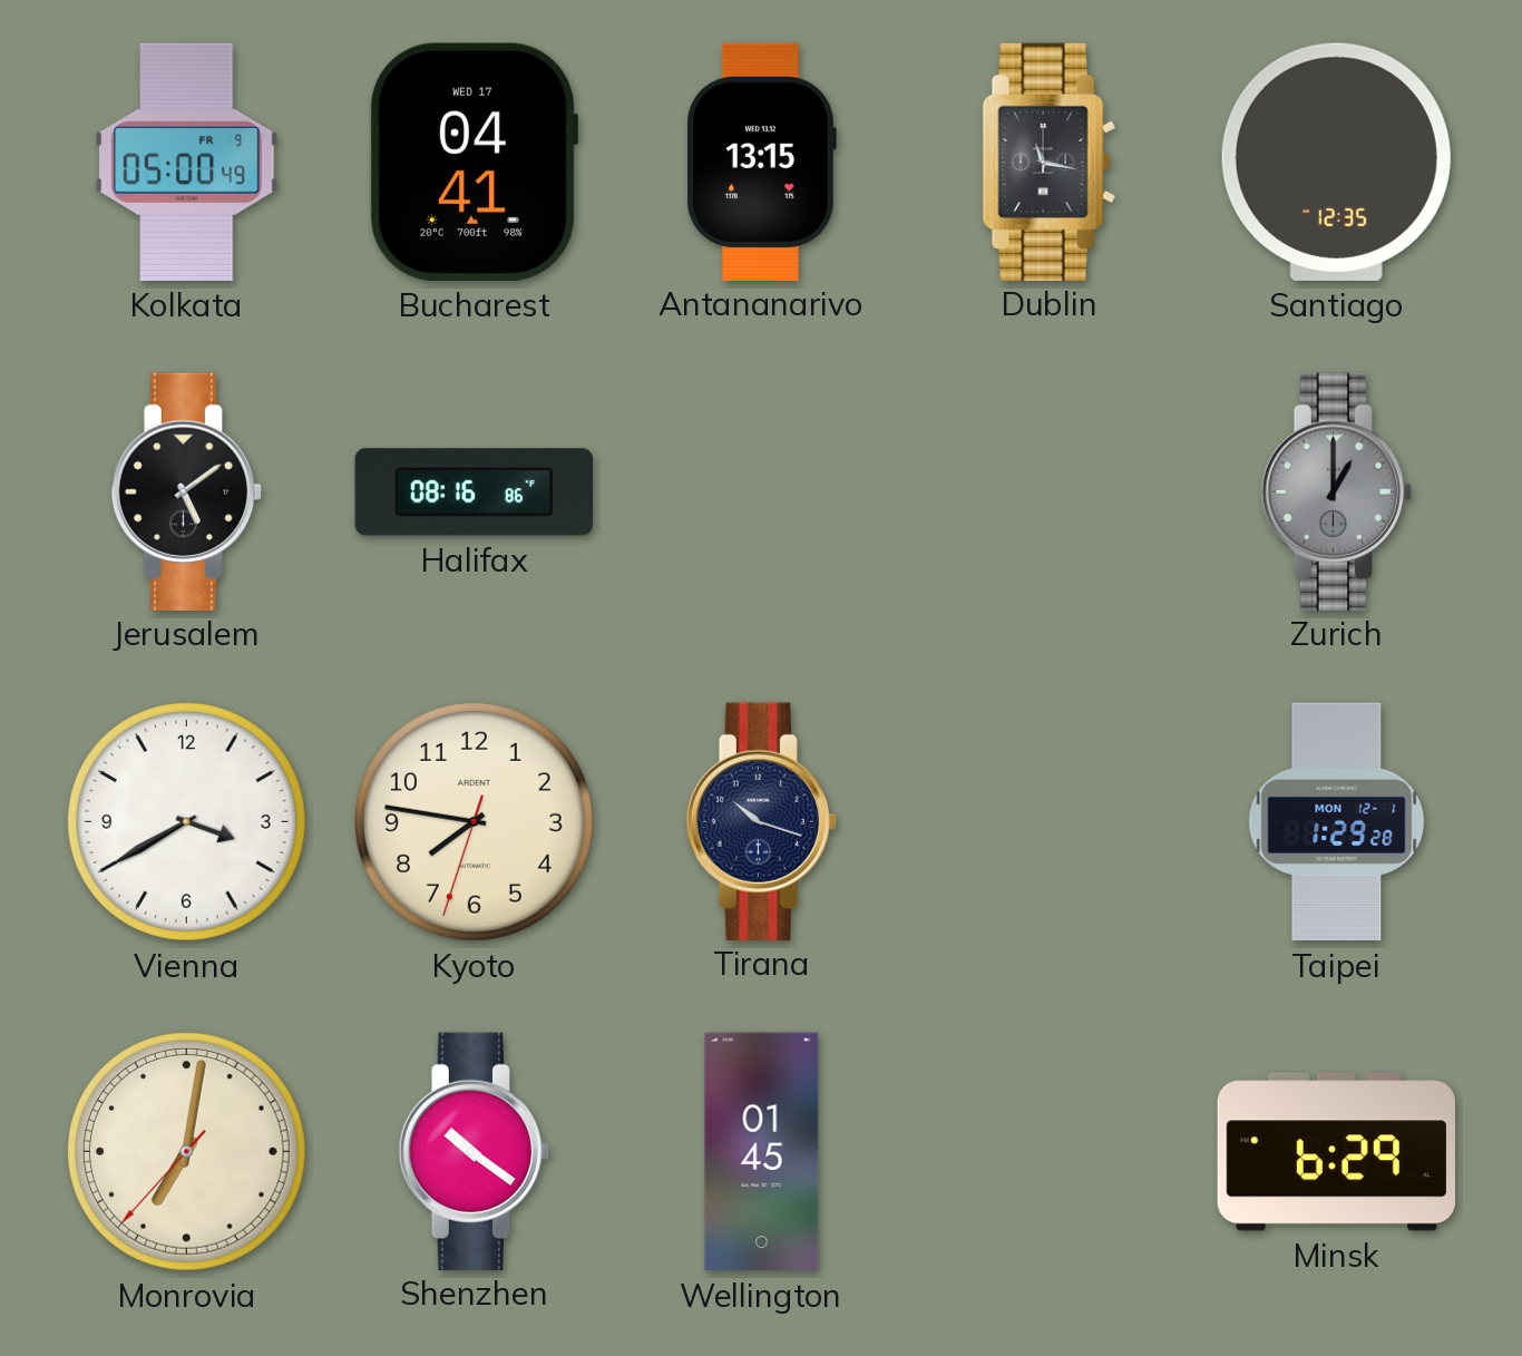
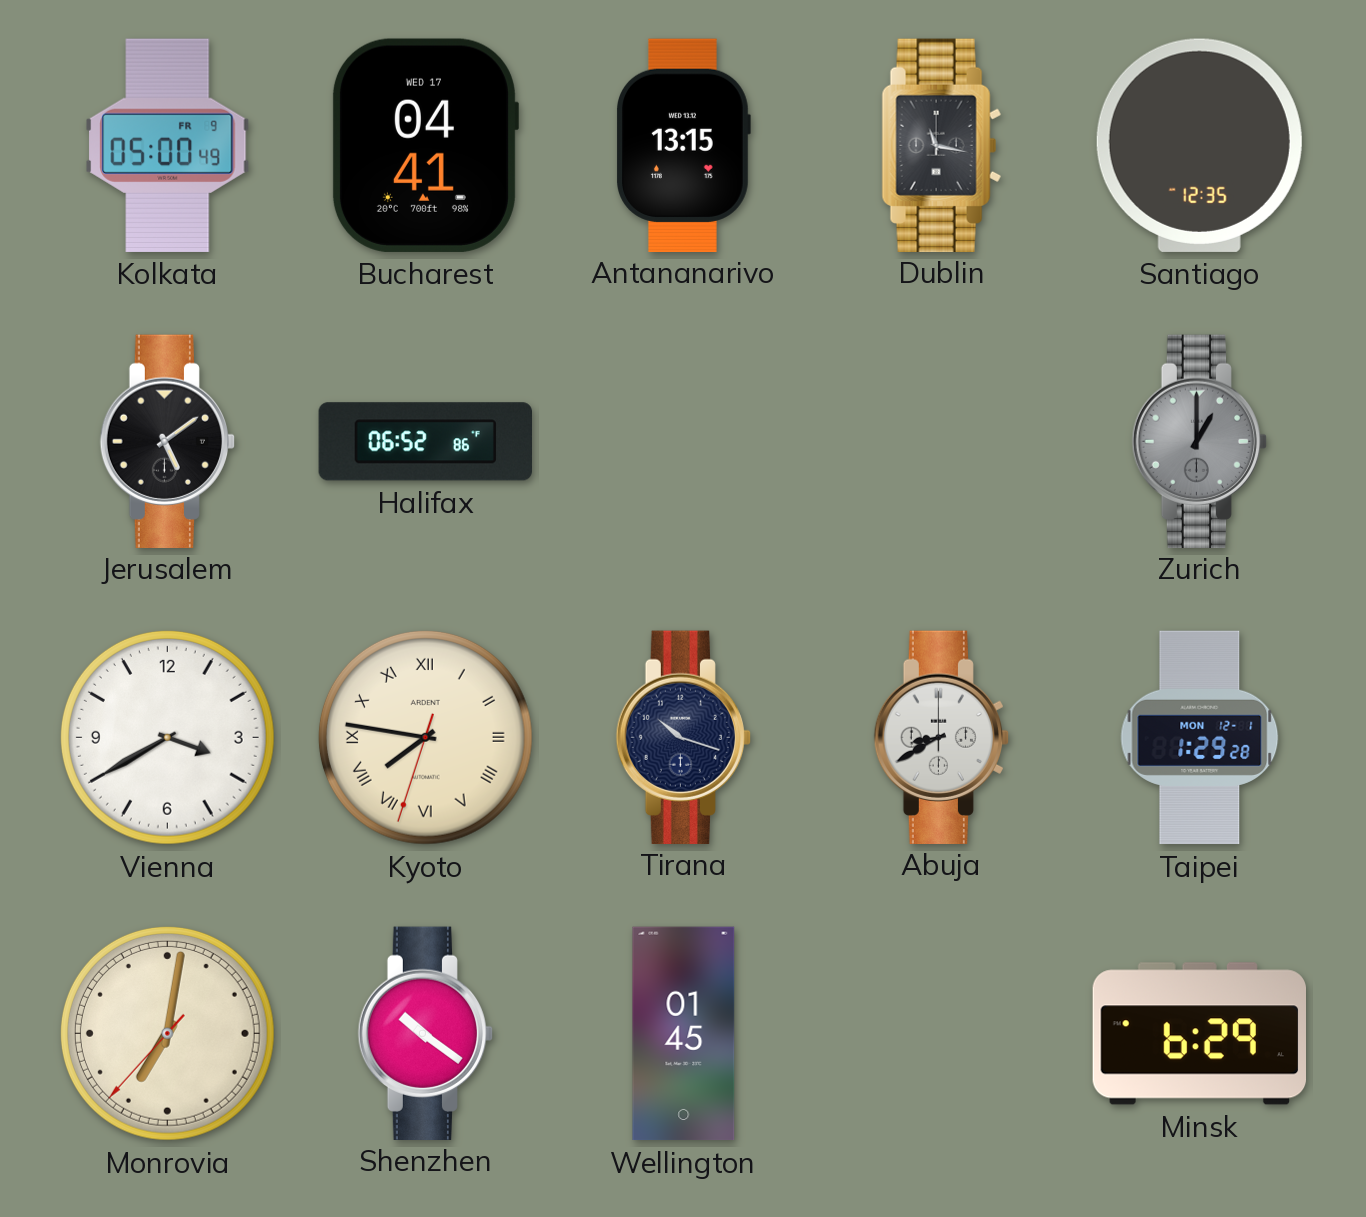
Halifax: 08:16 -> 06:52 (425, 442)
Kyoto numerals: Arabic -> Roman (425, 737)
Abuja: none -> 8:40 (941, 737)
